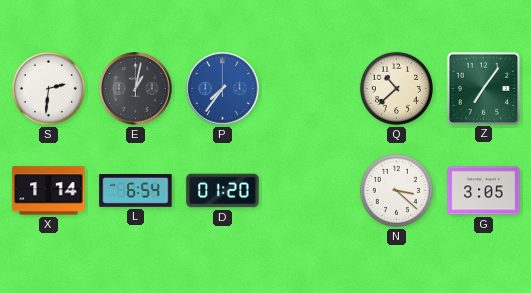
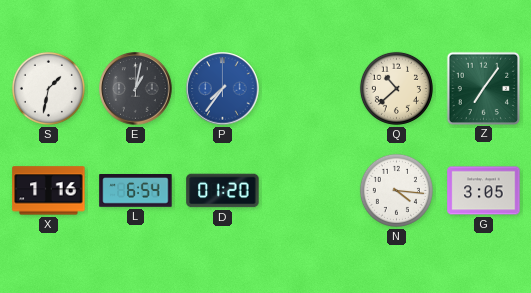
S: 2:31 -> 1:32 (48, 88)
X: 1:14 -> 1:16 (49, 191)
N: 3:22 -> 4:16 (396, 190)
